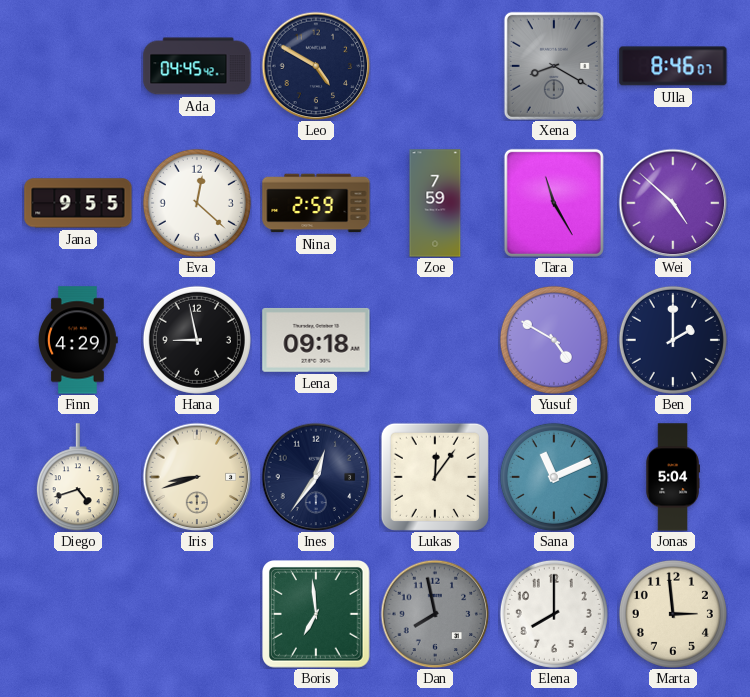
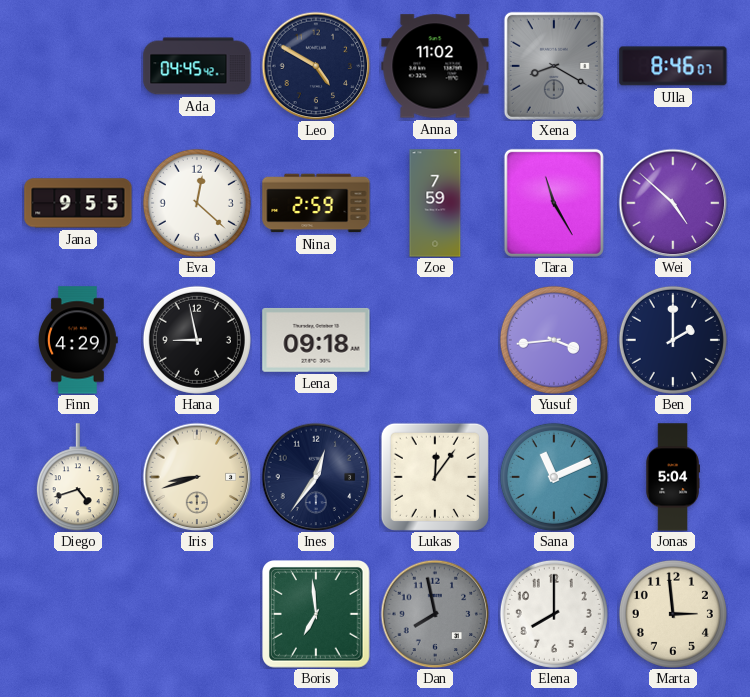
Anna: none -> 11:02 (435, 66)
Yusuf: 4:50 -> 3:44 (554, 340)
